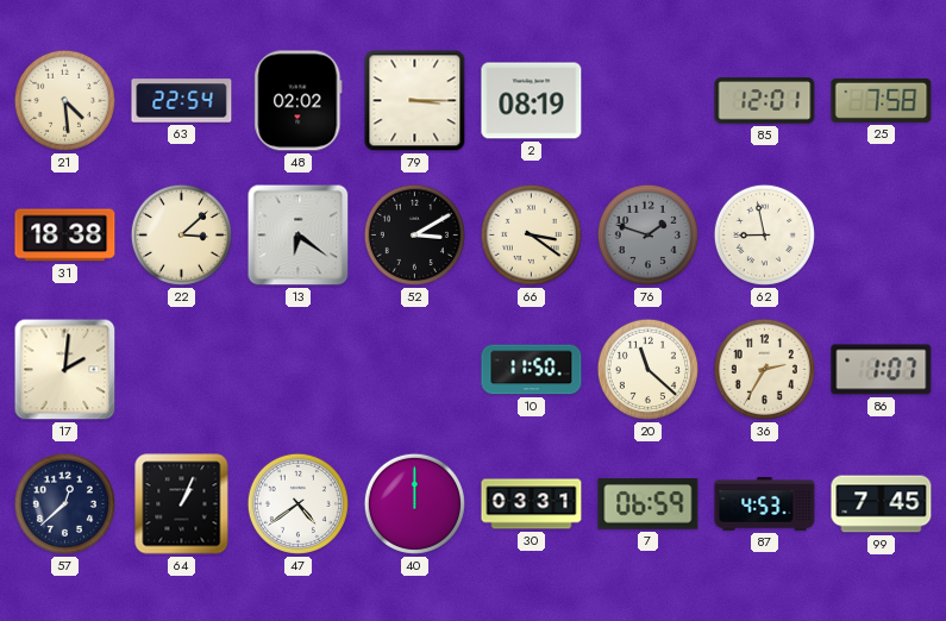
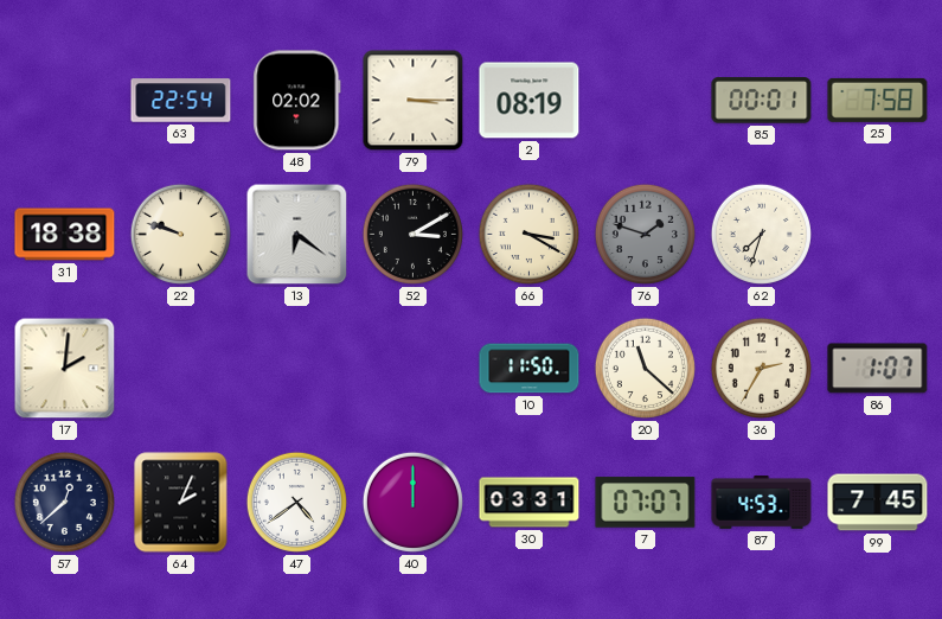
21: 4:29 -> none (64, 100)
85: 12:01 -> 00:01 (762, 101)
22: 3:08 -> 9:48 (180, 234)
66: 3:21 -> 3:20 (528, 234)
62: 8:58 -> 7:33 (761, 234)
64: 1:04 -> 2:04 (181, 503)
7: 06:59 -> 07:07 (646, 503)
